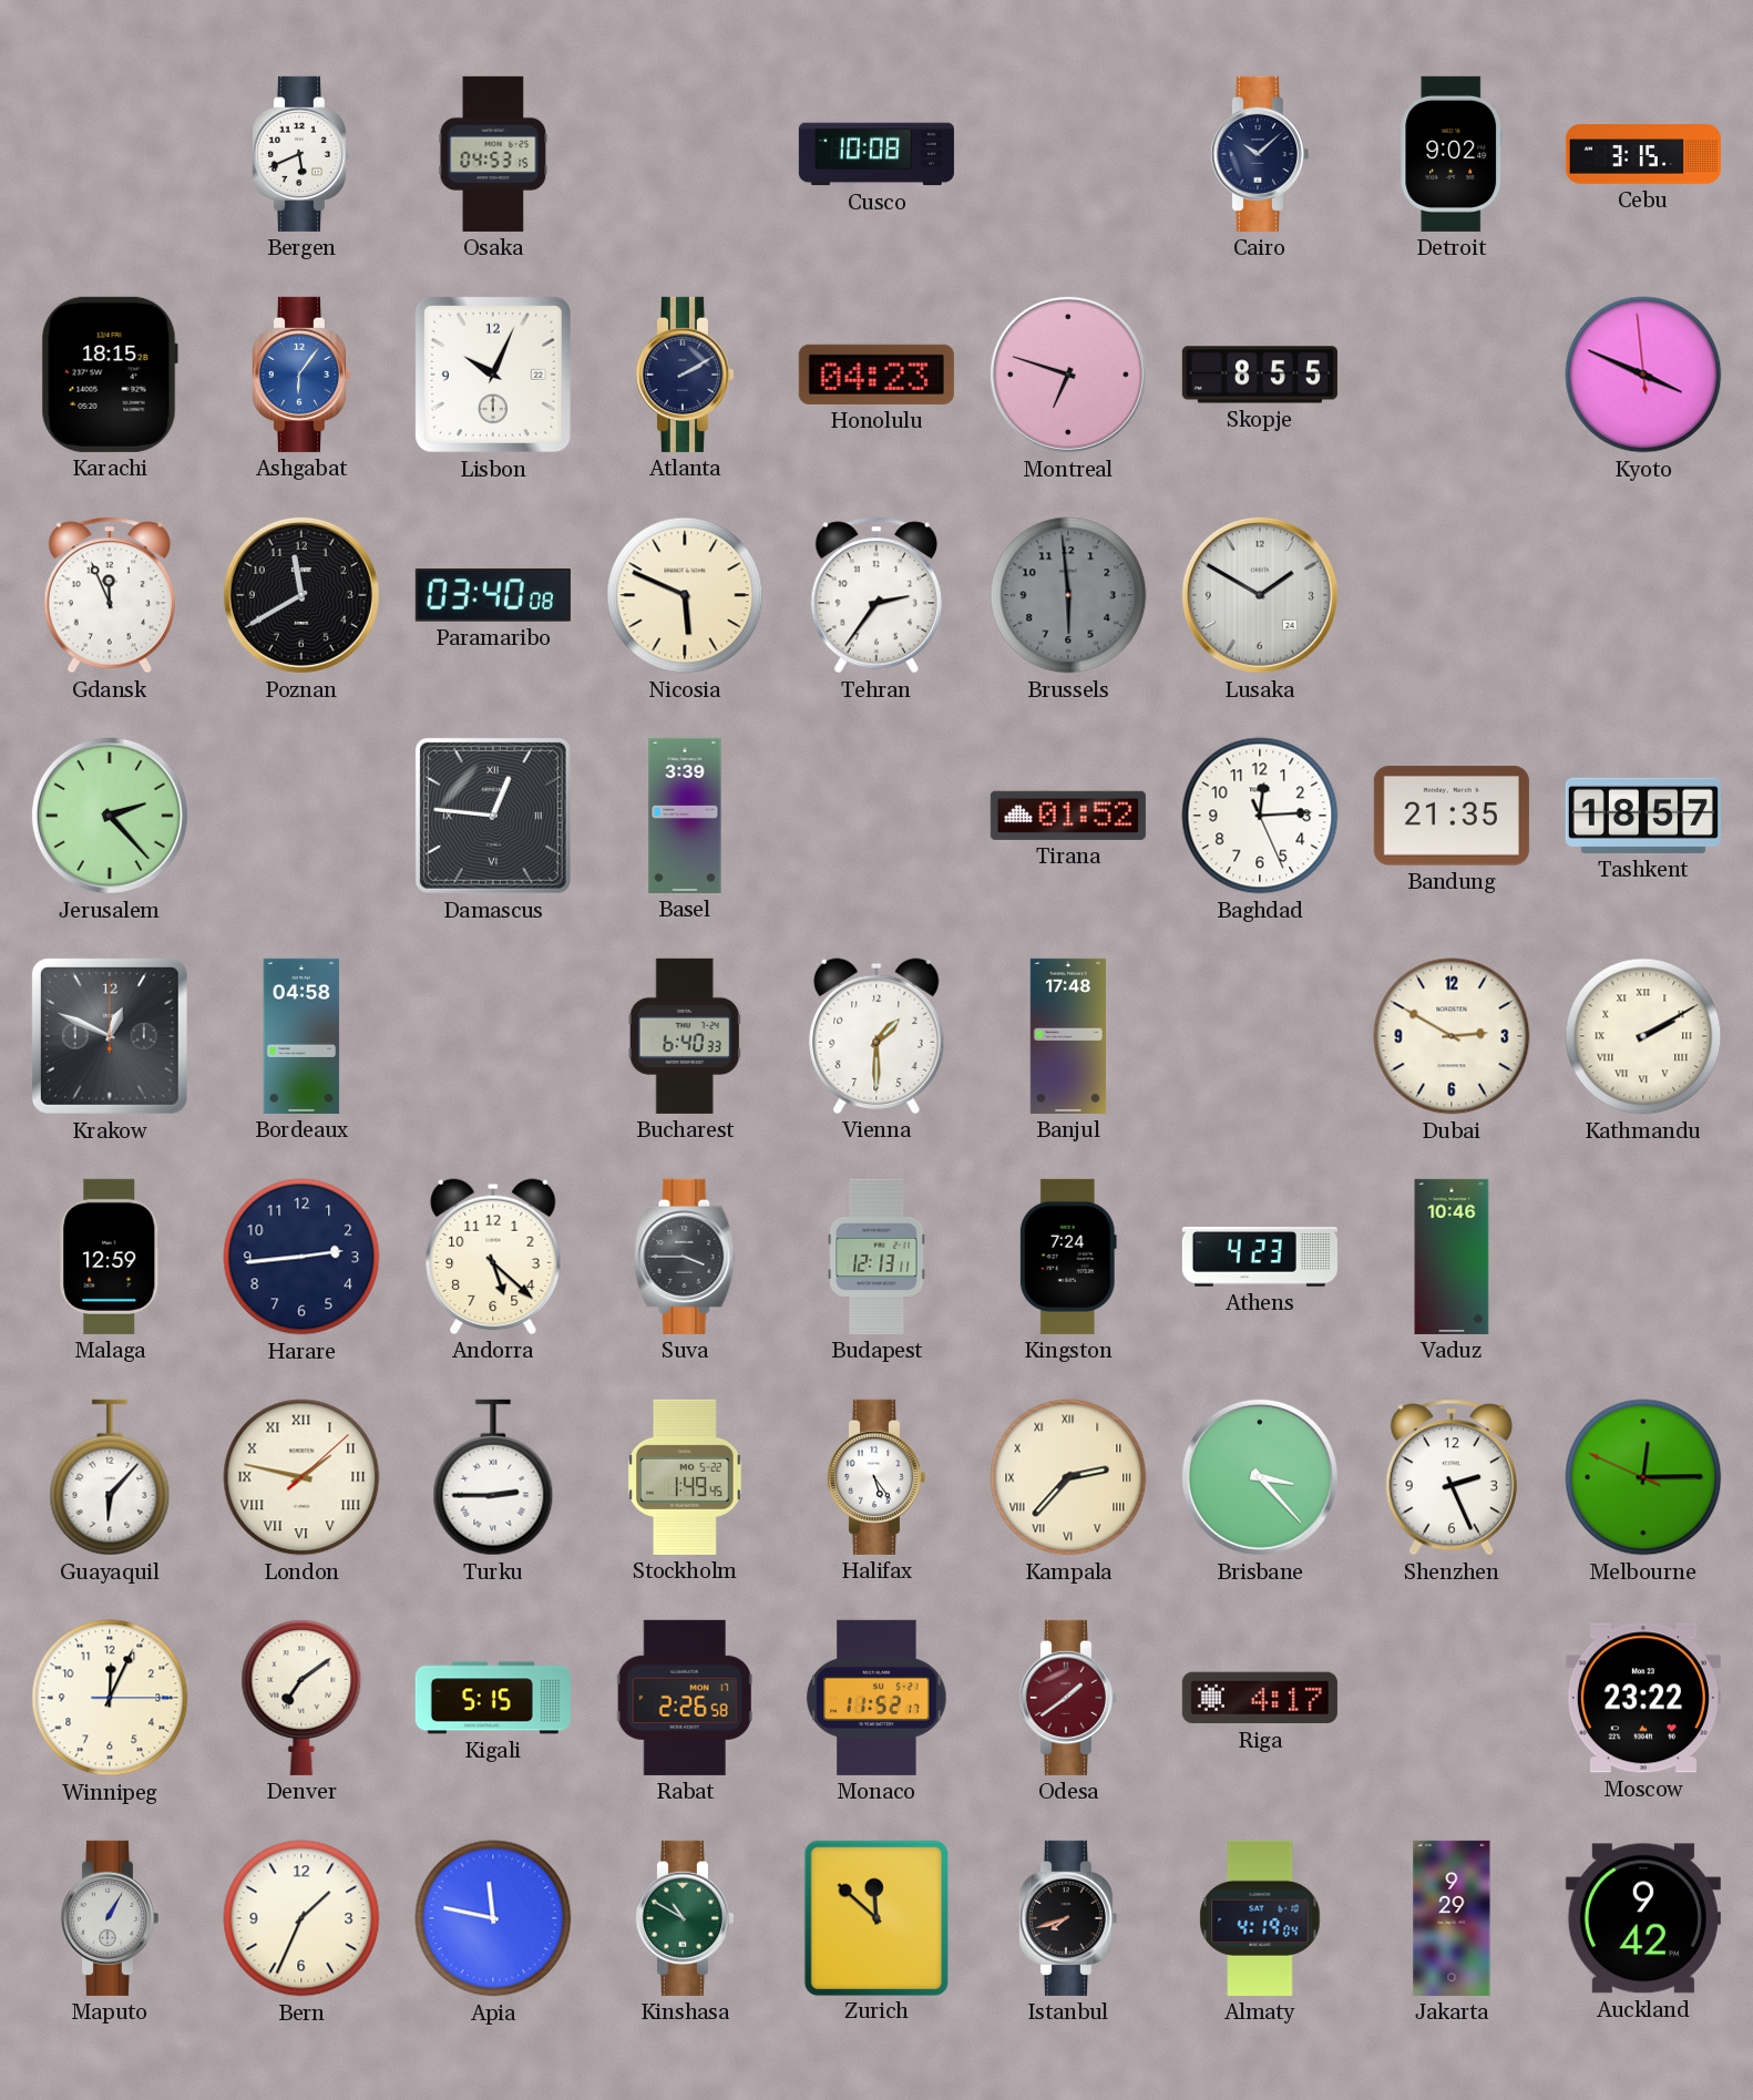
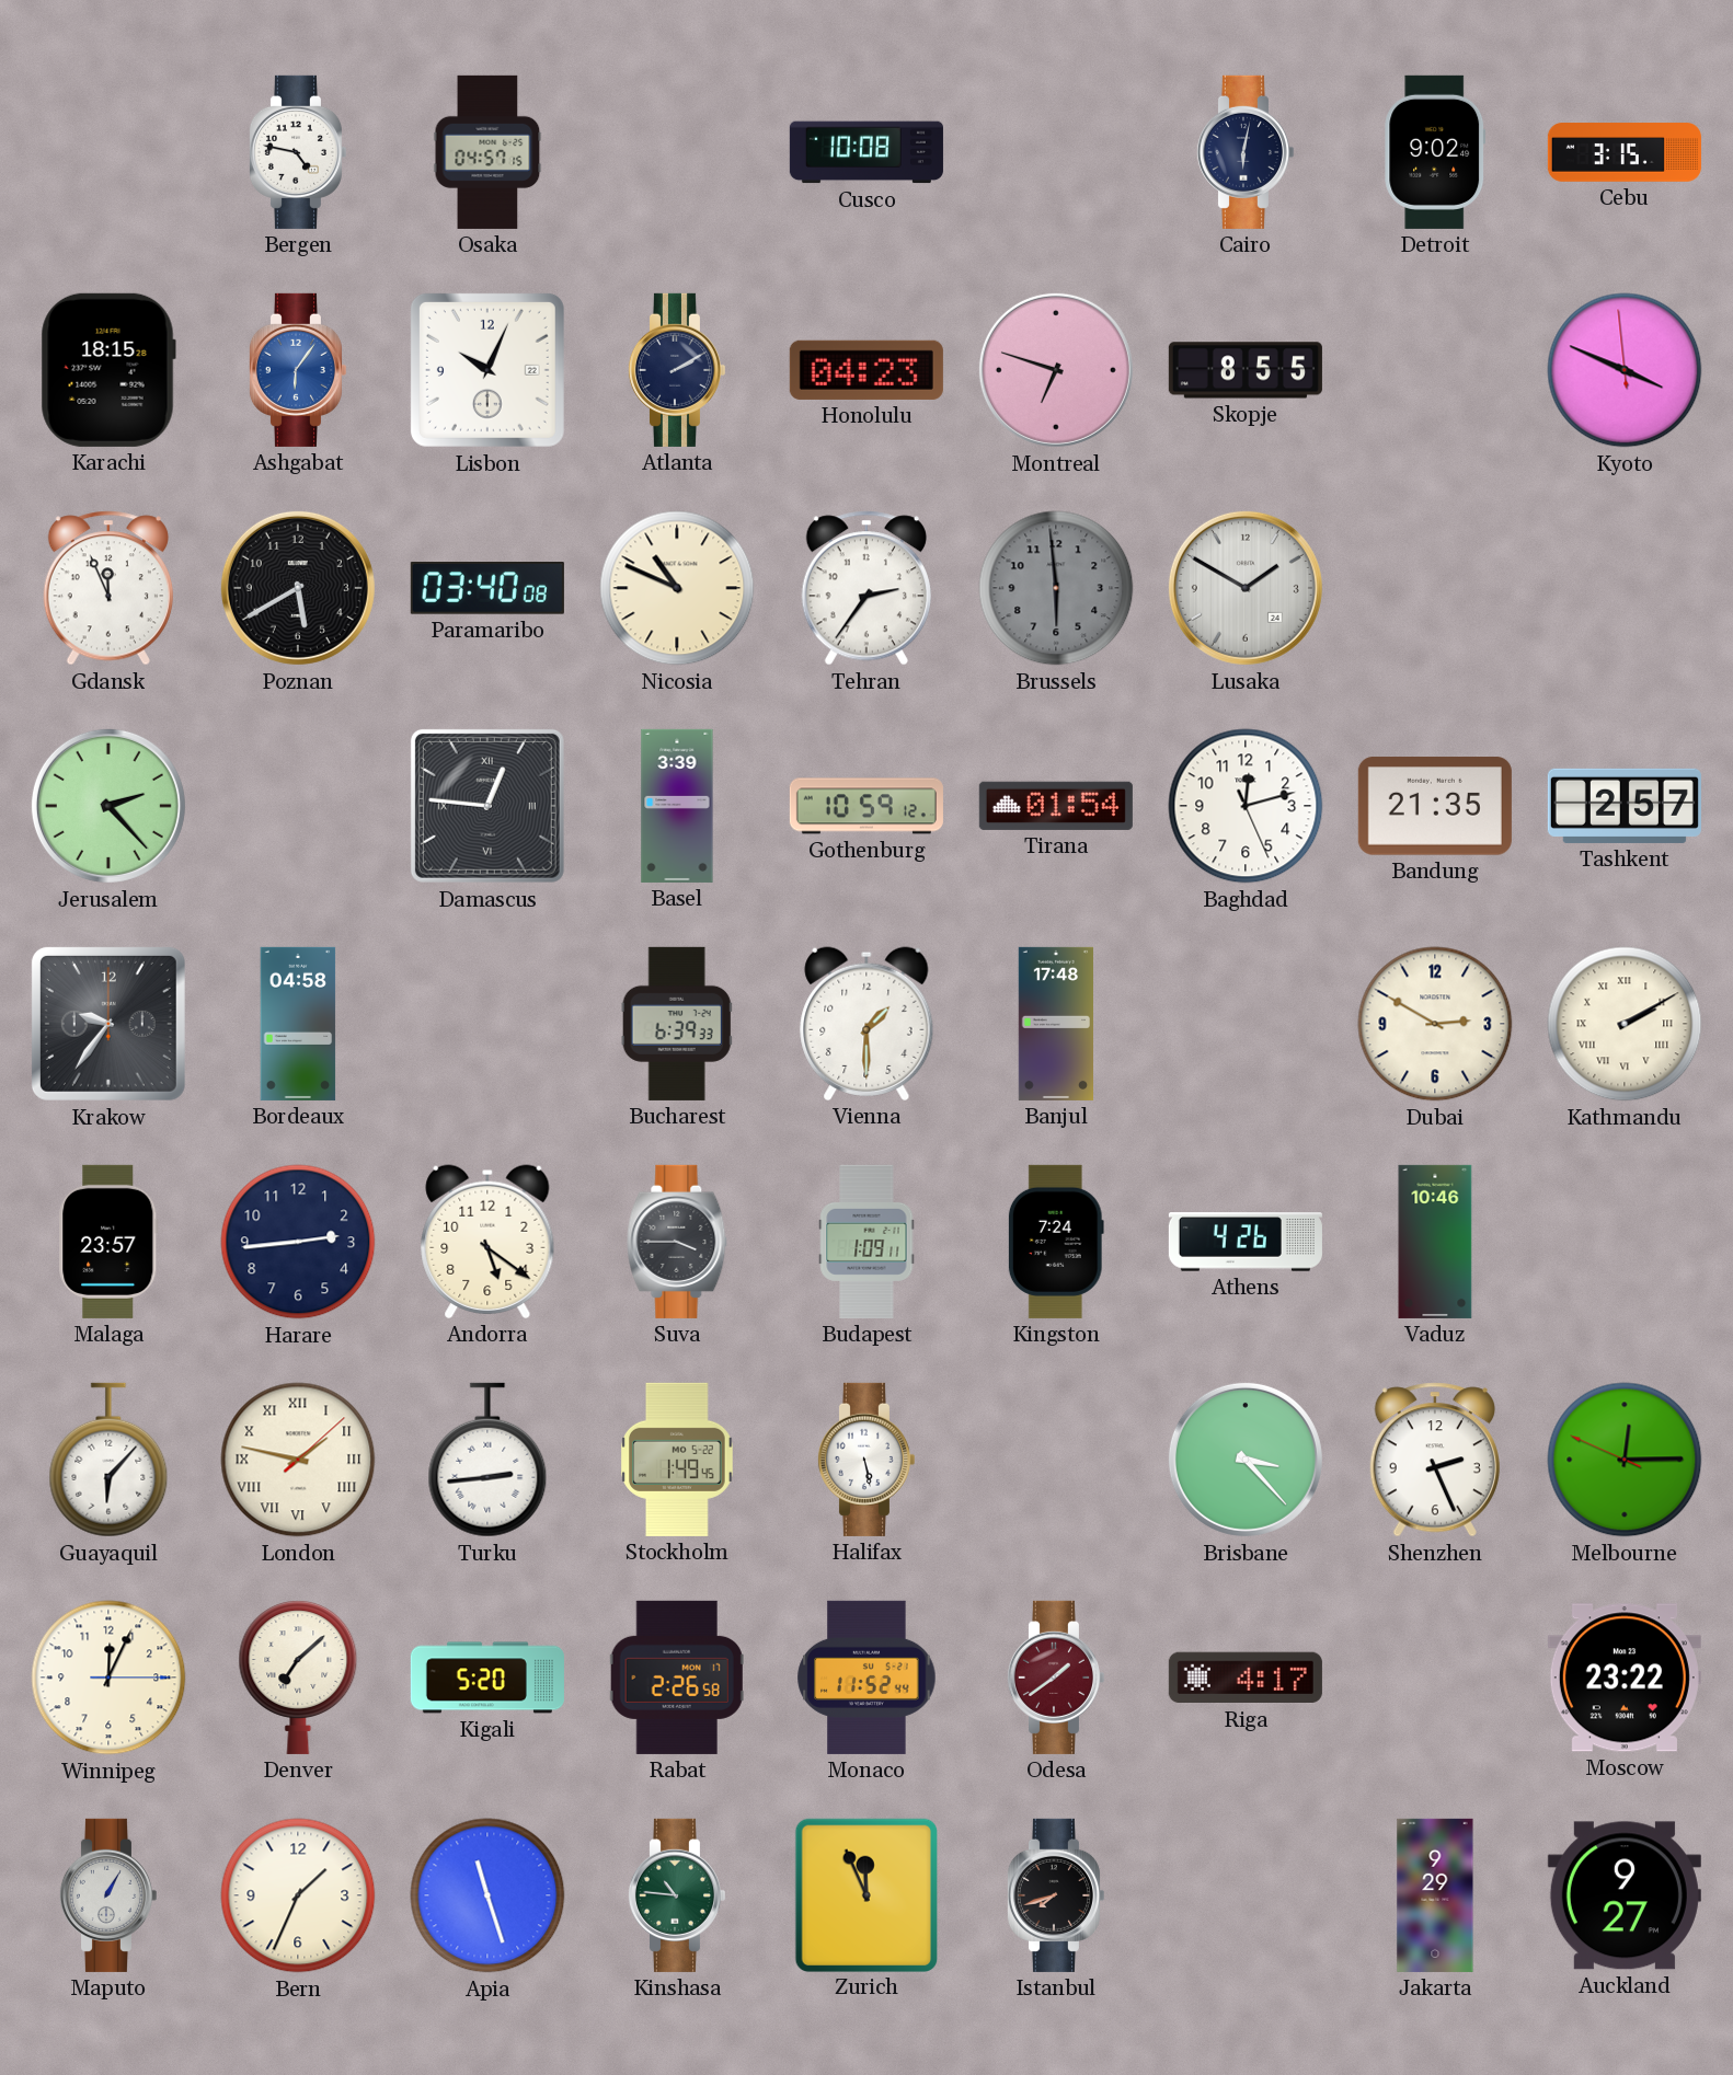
Bergen: 5:41 -> 4:47 (297, 152)
Osaka: 04:53 -> 04:57 (487, 152)
Cairo: 10:08 -> 6:02 (1244, 152)
Poznan: 11:40 -> 5:40 (298, 588)
Nicosia: 5:49 -> 10:49 (677, 588)
Gothenburg: none -> 10:59 (866, 806)
Tirana: 01:52 -> 01:54 (1056, 806)
Baghdad: 12:14 -> 12:12 (1246, 806)
Tashkent: 18:57 -> 2:57 (1625, 806)
Krakow: 12:49 -> 9:36 (108, 1024)
Bucharest: 6:40 -> 6:39 (677, 1024)
Malaga: 12:59 -> 23:57 (108, 1242)
Andorra: 5:22 -> 5:21 (487, 1242)
Budapest: 12:13 -> 1:09 (866, 1242)
Athens: 4:23 -> 4:26 (1246, 1242)
Turku: 2:45 -> 2:44 (487, 1460)
Halifax: 5:24 -> 5:28 (865, 1460)
Kampala: 2:37 -> none (1068, 1477)
Denver: 7:09 -> 7:08 (298, 1678)
Kigali: 5:15 -> 5:20 (487, 1678)
Monaco: 11:52:17 -> 11:52:44 (866, 1678)
Apia: 11:47 -> 11:27 (487, 1895)
Kinshasa: 10:50 -> 10:46 (676, 1895)
Zurich: 11:52 -> 11:56 (865, 1894)
Almaty: 4:19 -> none (1260, 1918)
Auckland: 9:42 -> 9:27 (1625, 1895)
